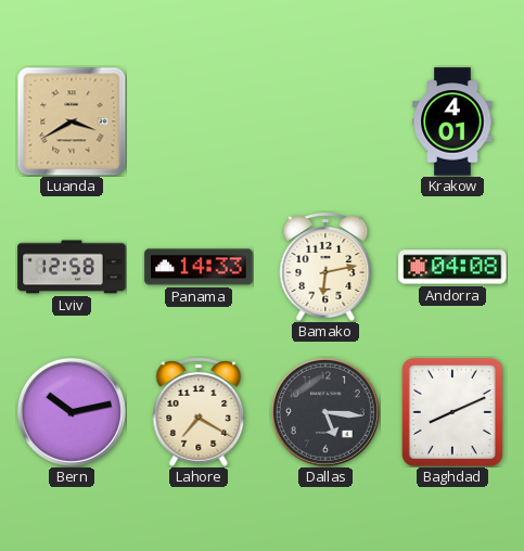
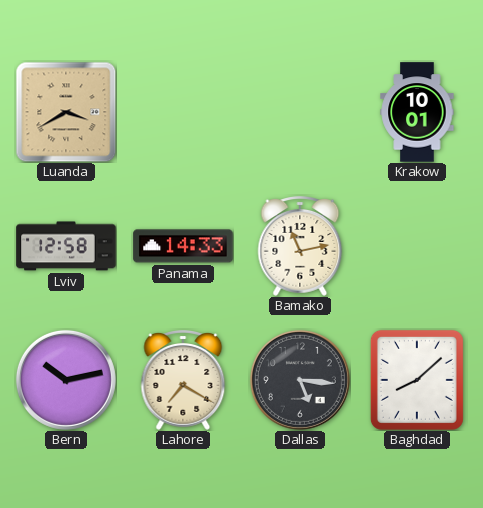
Krakow: 4:01 -> 10:01 (417, 112)
Bamako: 6:13 -> 11:13 (300, 247)
Andorra: 04:08 -> none (452, 267)
Baghdad: 8:11 -> 8:08 (417, 380)
